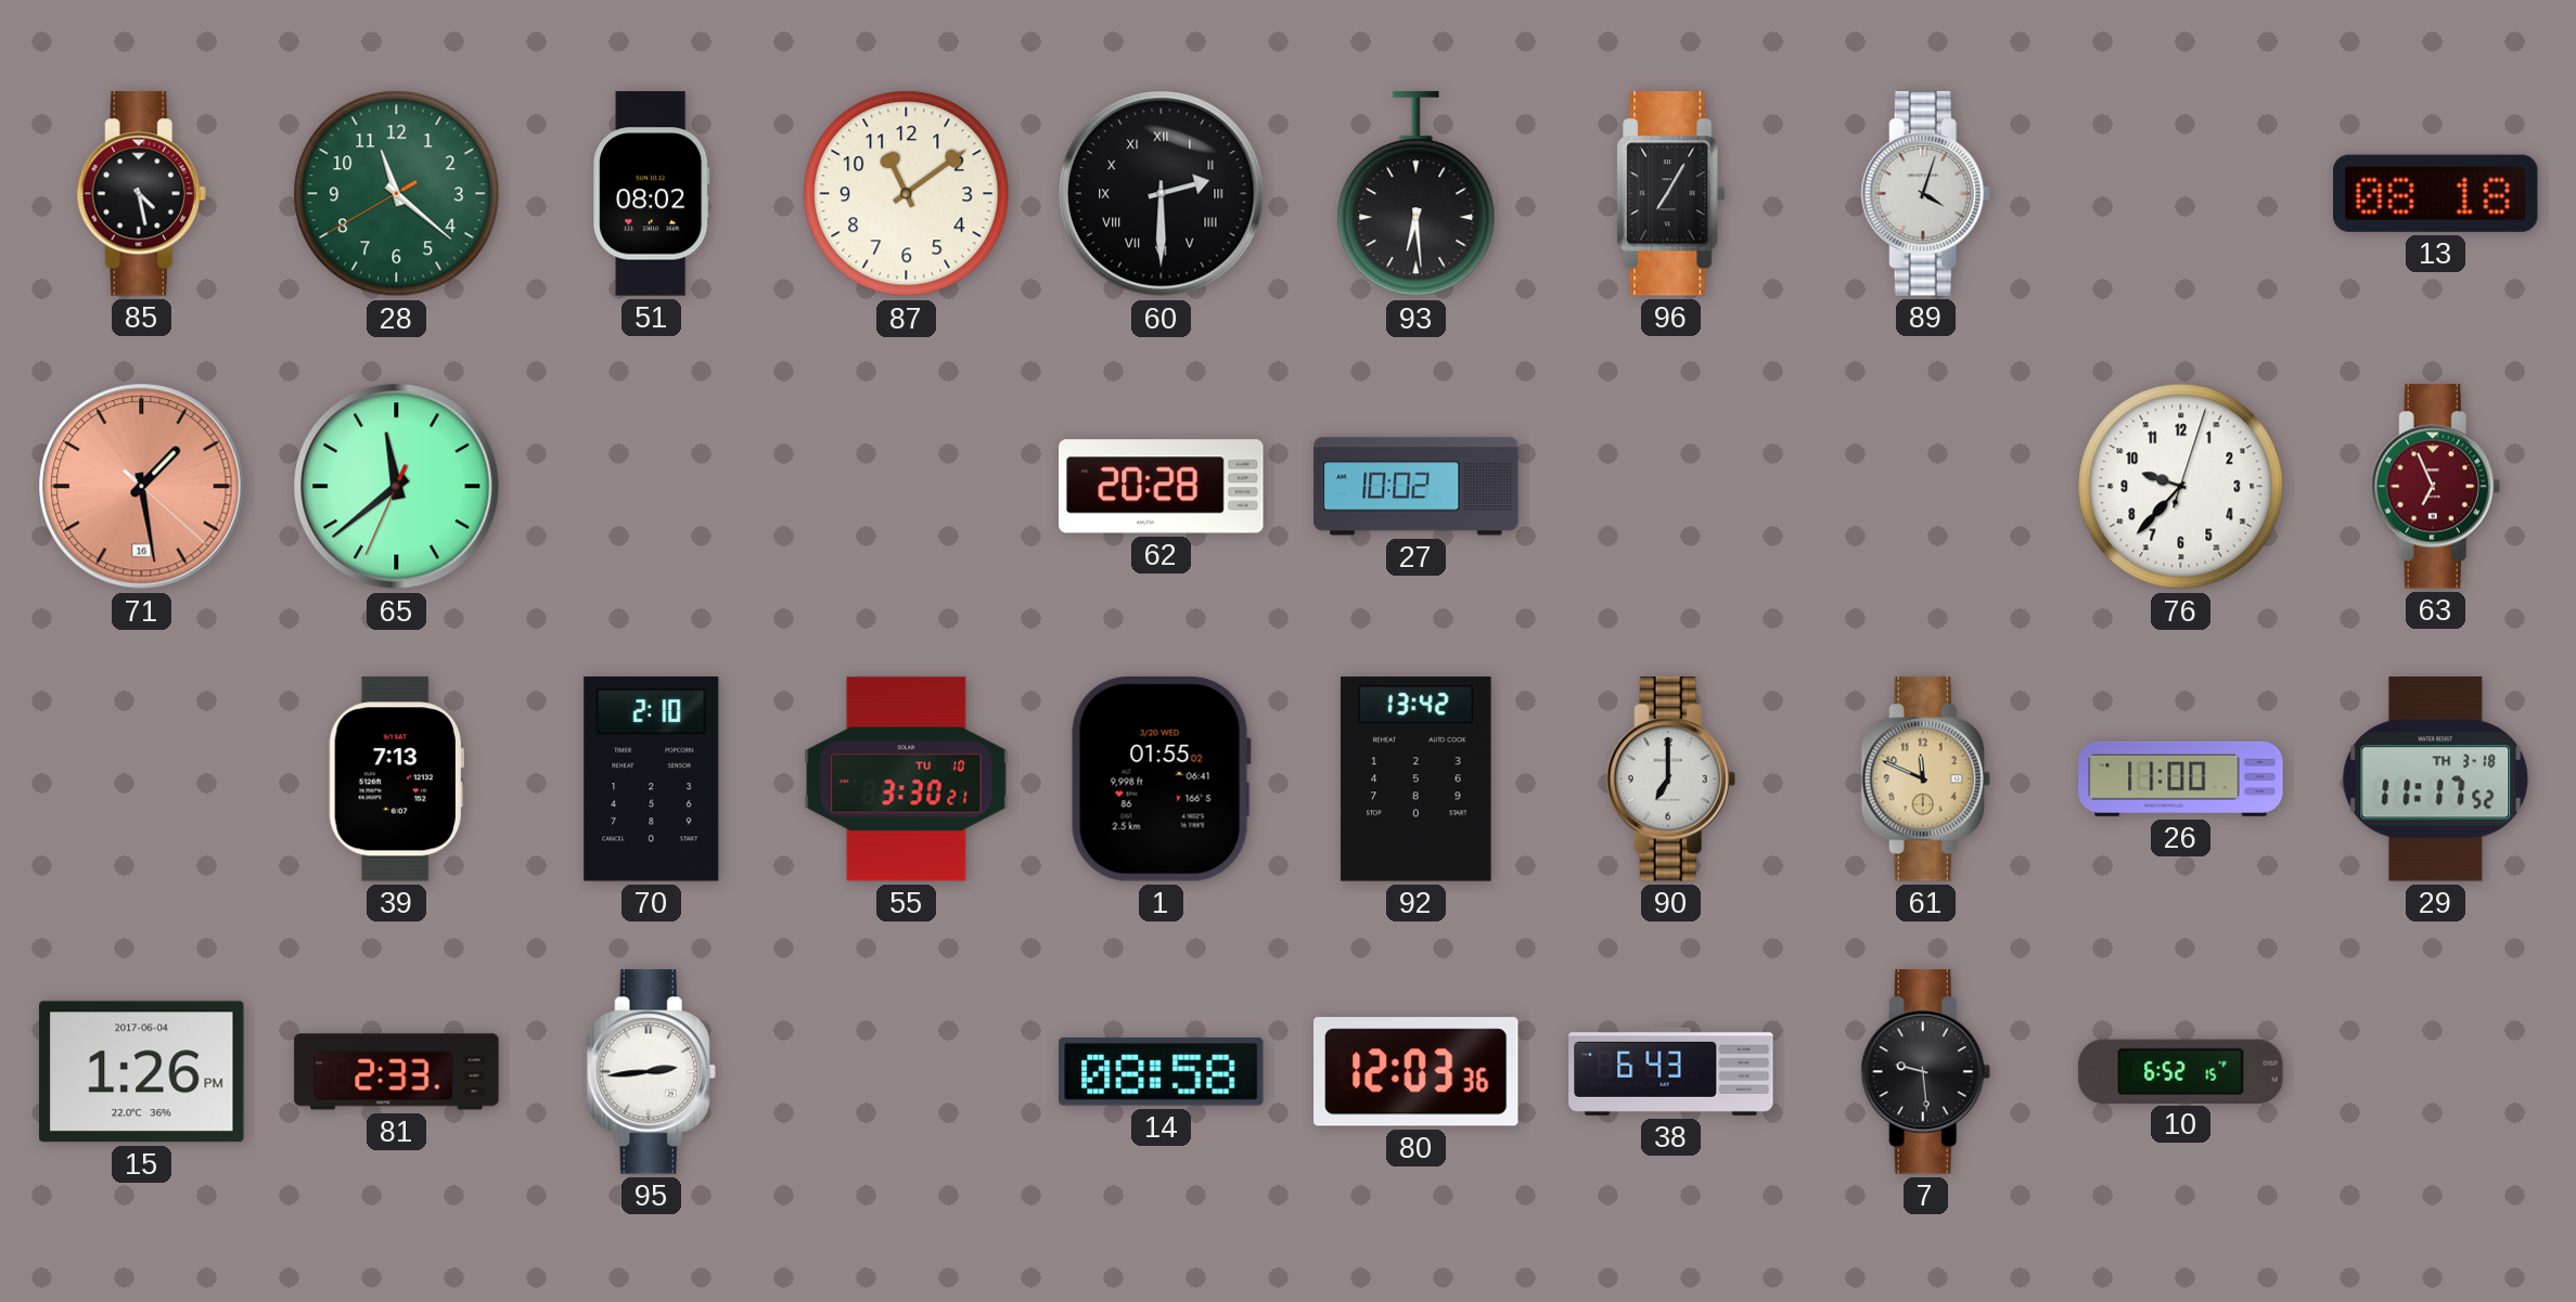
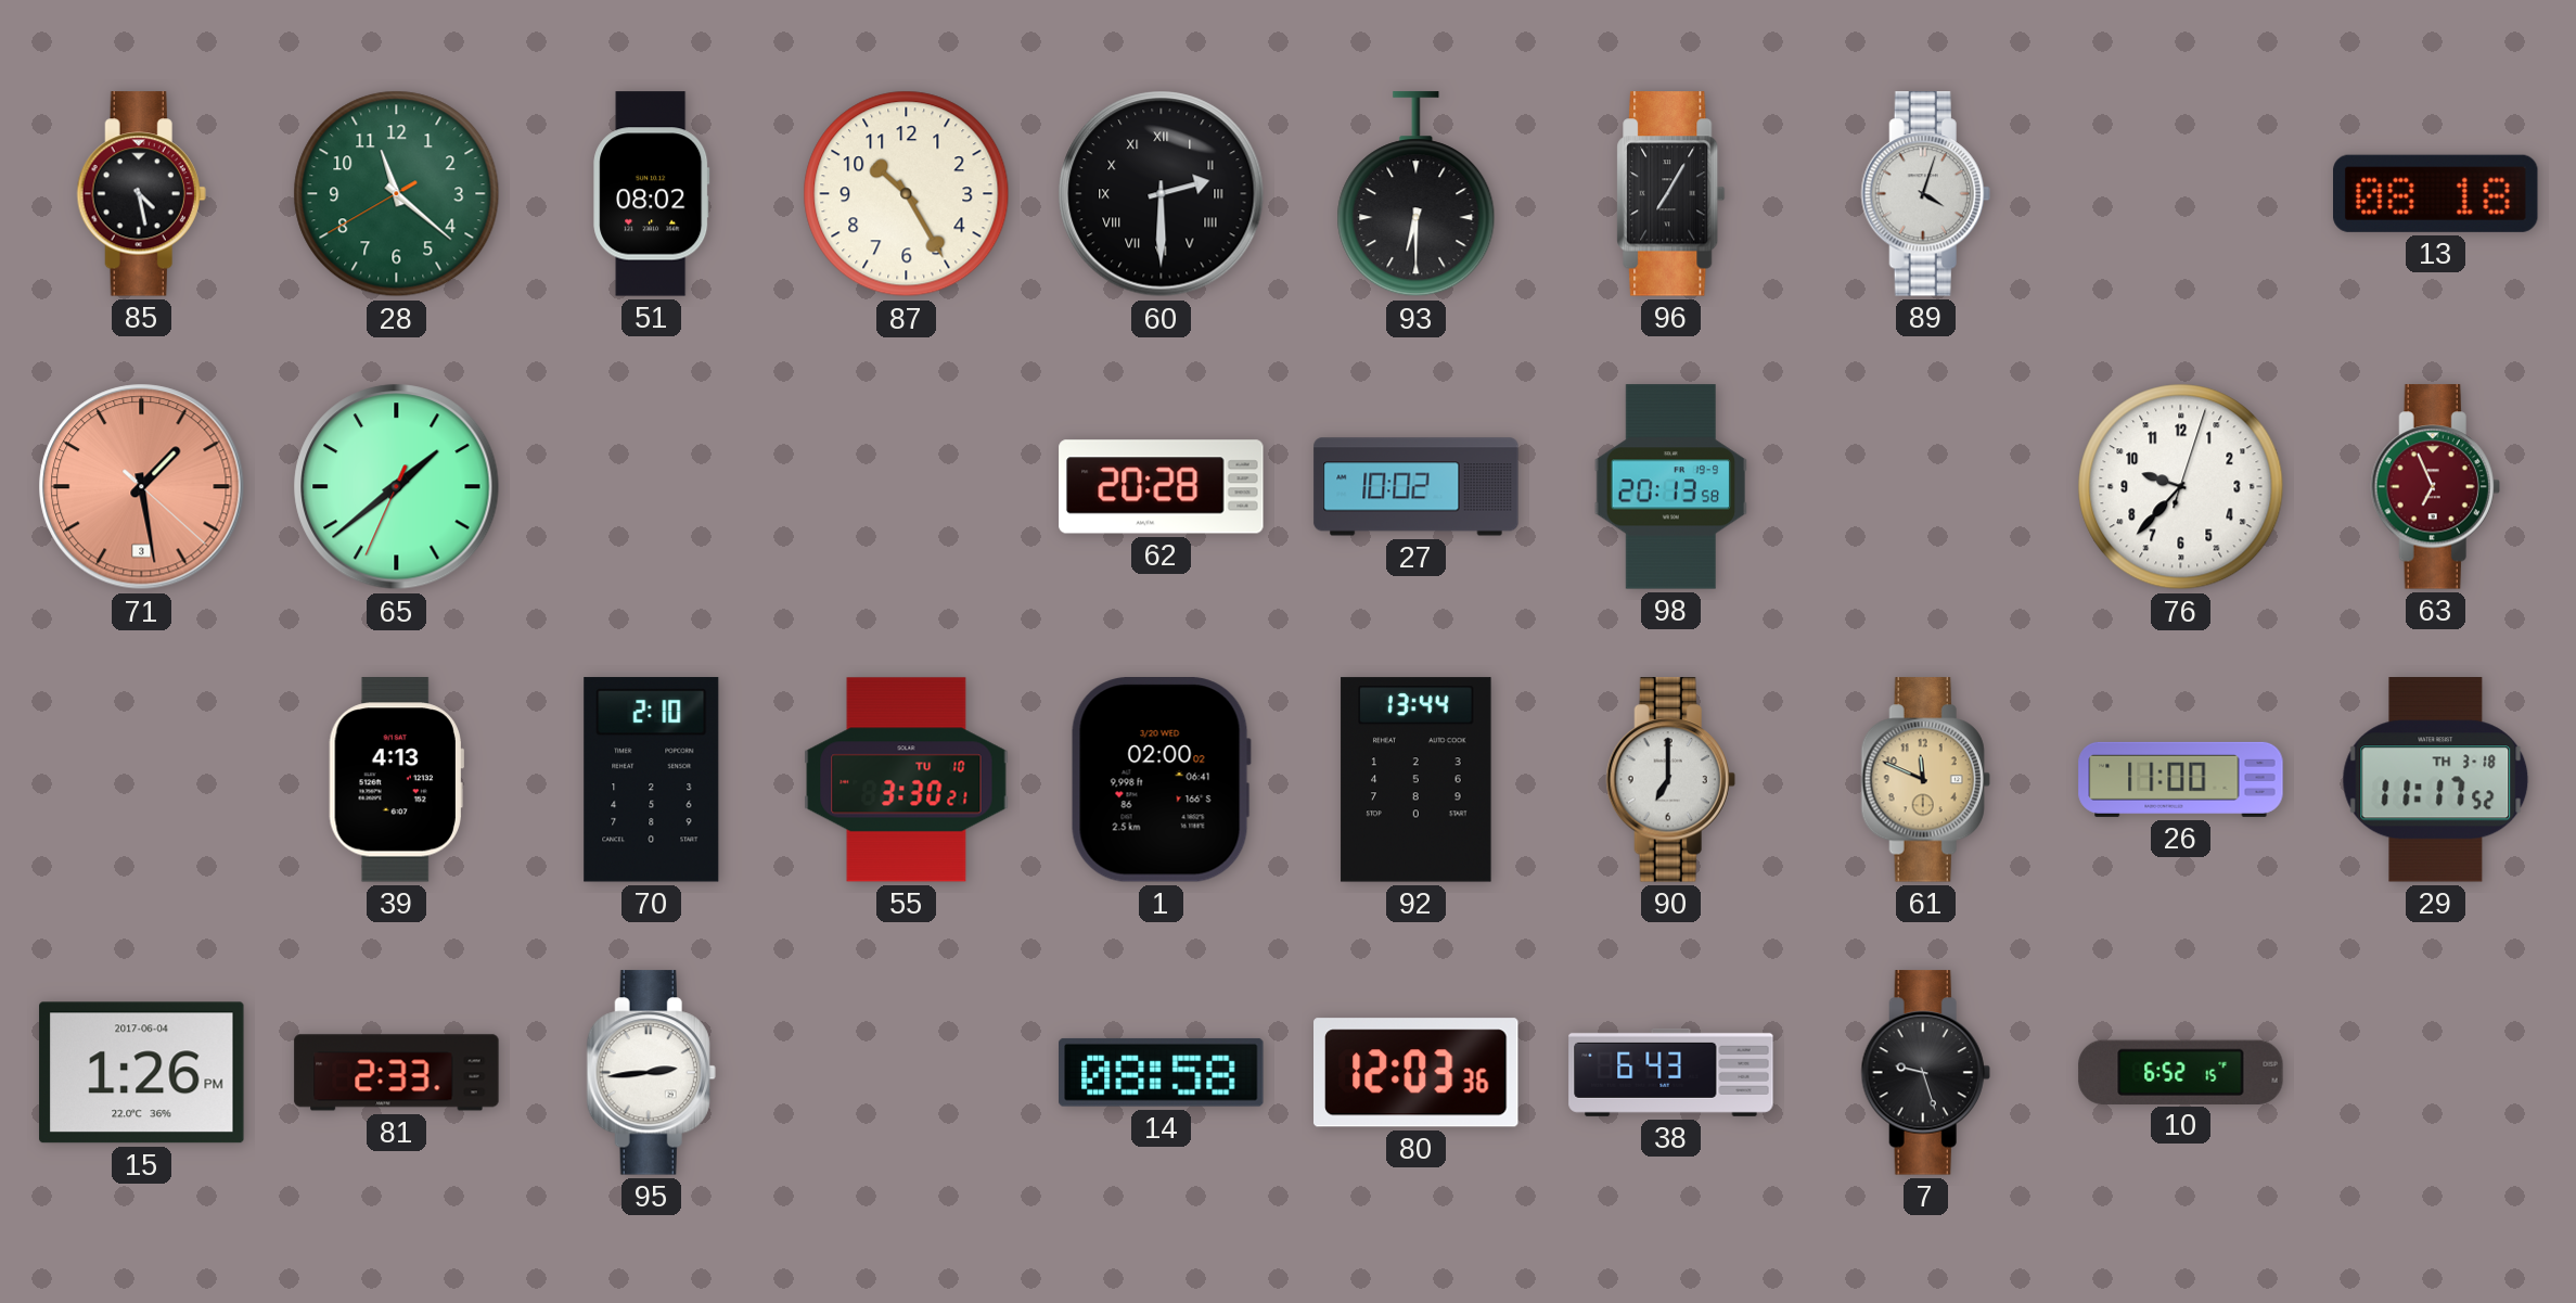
87: 11:09 -> 10:25 (907, 194)
93: 6:29 -> 6:30 (1417, 194)
71 date: 16 -> 3 (142, 487)
65: 11:38 -> 1:38 (397, 487)
98: none -> 20:13 (1670, 487)
39: 7:13 -> 4:13 (396, 780)
1: 01:55 -> 02:00 (1161, 780)
92: 13:42 -> 13:44 (1417, 780)
7: 9:29 -> 9:27 (1925, 1073)
